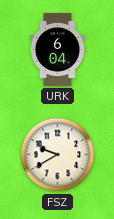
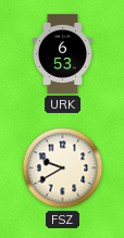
URK: 6:04 -> 6:53 (62, 53)
